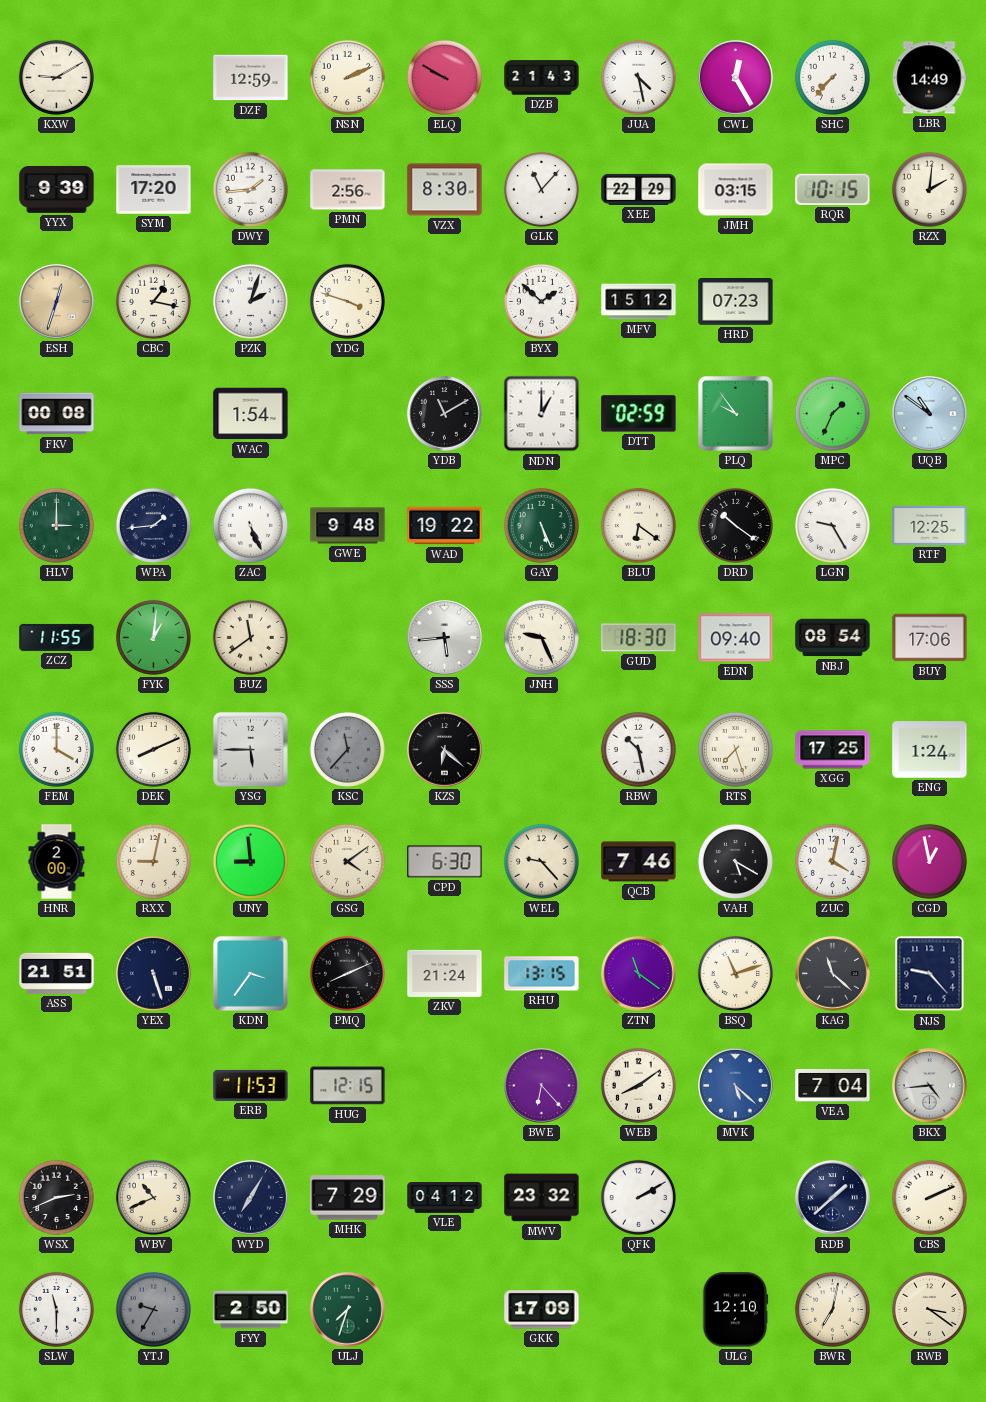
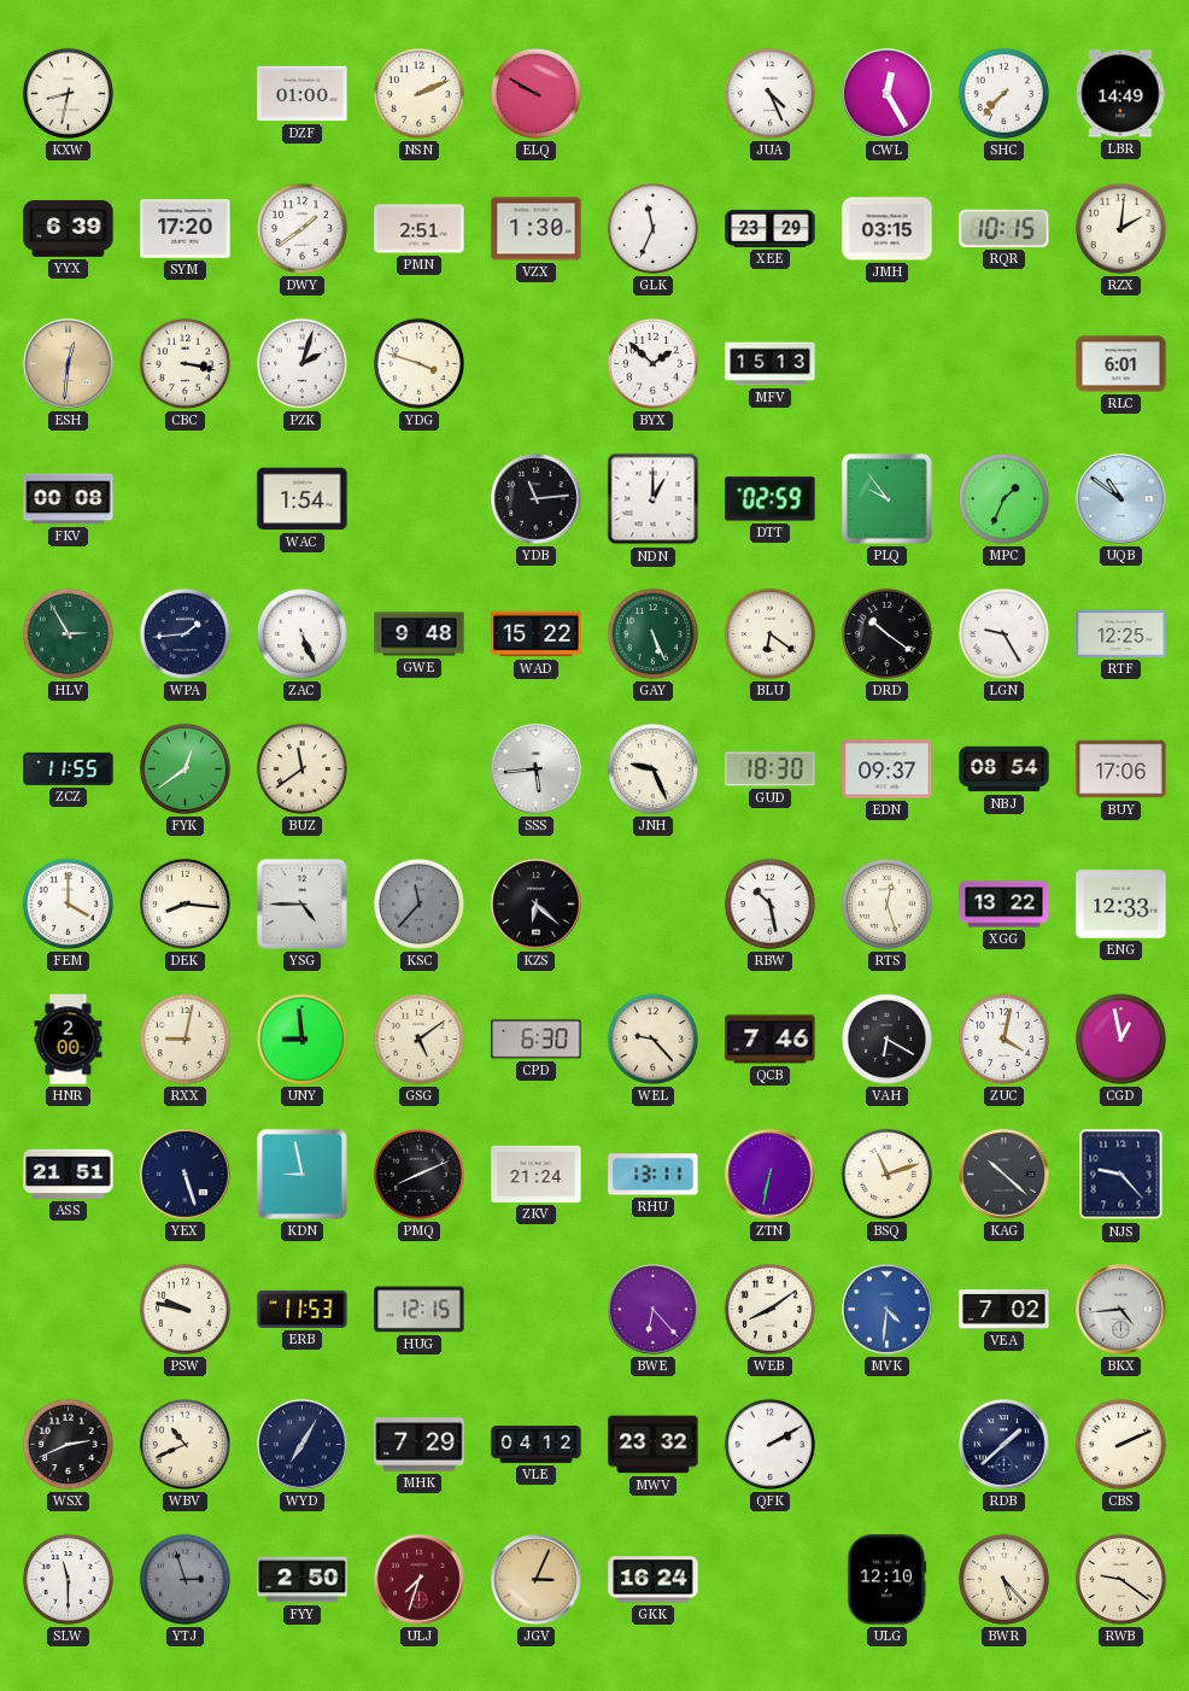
KXW: 9:10 -> 8:32 (68, 93)
DZF: 12:59 -> 01:00 (303, 94)
DZB: 21:43 -> none (542, 78)
JUA: 4:28 -> 4:26 (769, 93)
YYX: 9:39 -> 6:39 (69, 228)
DWY: 1:44 -> 1:39 (301, 228)
PMN: 2:56 -> 2:51 (420, 229)
VZX: 8:30 -> 1:30 (537, 229)
GLK: 11:07 -> 11:34 (652, 228)
XEE: 22:29 -> 23:29 (771, 228)
ESH: 12:33 -> 12:31 (69, 364)
CBC: 1:17 -> 3:17 (184, 363)
MFV: 15:12 -> 15:13 (771, 364)
HRD: 07:23 -> none (736, 302)
RLC: none -> 6:01 (1121, 364)
YDB: 11:10 -> 11:14 (537, 499)
HLV: 3:00 -> 2:55 (68, 633)
WAD: 19:22 -> 15:22 (537, 634)
FYK: 1:01 -> 12:39 (184, 768)
EDN: 09:40 -> 09:37 (888, 770)
DEK: 8:11 -> 8:16 (184, 903)
YSG: 5:45 -> 4:45 (303, 905)
RTS: 7:27 -> 12:27 (886, 903)
XGG: 17:25 -> 13:22 (1004, 905)
ENG: 1:24 -> 12:33 (1121, 905)
GSG: 4:09 -> 5:09 (418, 1038)
VAH: 5:20 -> 6:20 (886, 1038)
KDN: 3:36 -> 8:58 (303, 1175)
RHU: 13:15 -> 13:11 (654, 1175)
ZTN: 11:21 -> 6:32 (771, 1175)
KAG: 11:22 -> 10:22 (1004, 1175)
PSW: none -> 9:47 (184, 1309)
MVK: 5:22 -> 4:31 (888, 1310)
VEA: 7:04 -> 7:02 (1004, 1310)
YTJ: 9:35 -> 2:57 (184, 1579)
ULJ dial: green -> burgundy (420, 1580)
JGV: none -> 3:04 (537, 1580)
GKK: 17:09 -> 16:24 (654, 1580)
BWR: 7:02 -> 5:23 (1003, 1579)
RWB: 3:21 -> 9:21 (1120, 1579)
